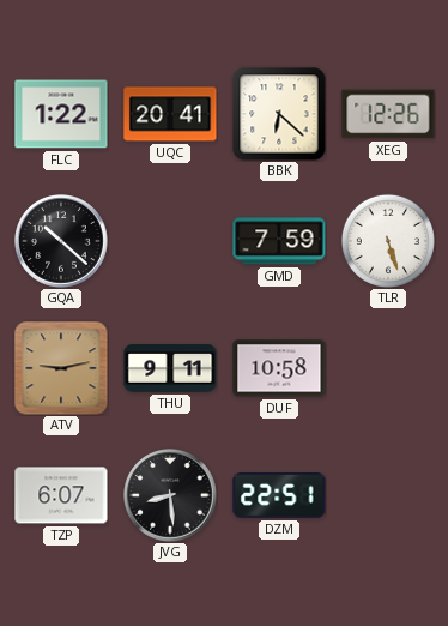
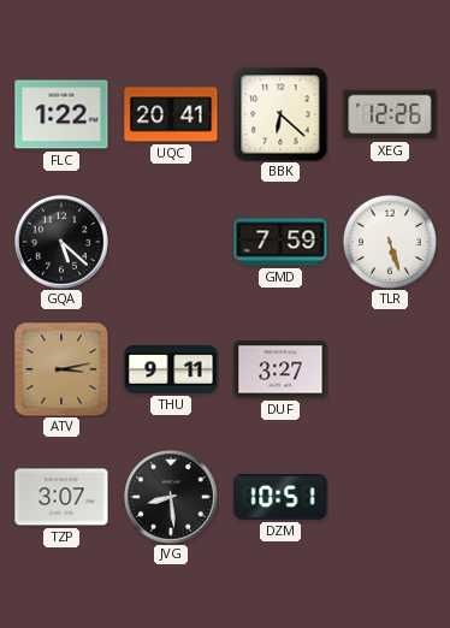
GQA: 10:22 -> 5:22 (61, 242)
ATV: 9:13 -> 3:13 (61, 369)
DUF: 10:58 -> 3:27 (280, 369)
TZP: 6:07 -> 3:07 (61, 497)
DZM: 22:51 -> 10:51 (280, 498)
